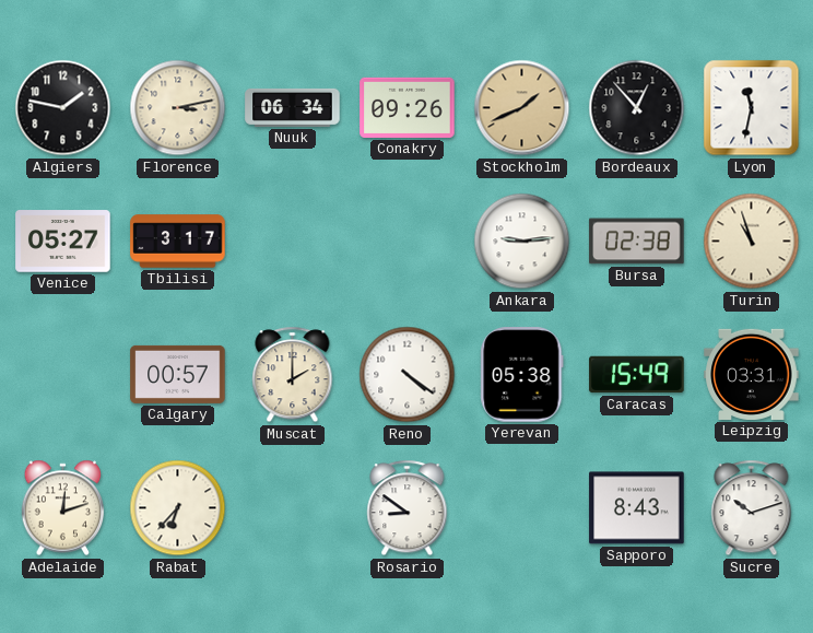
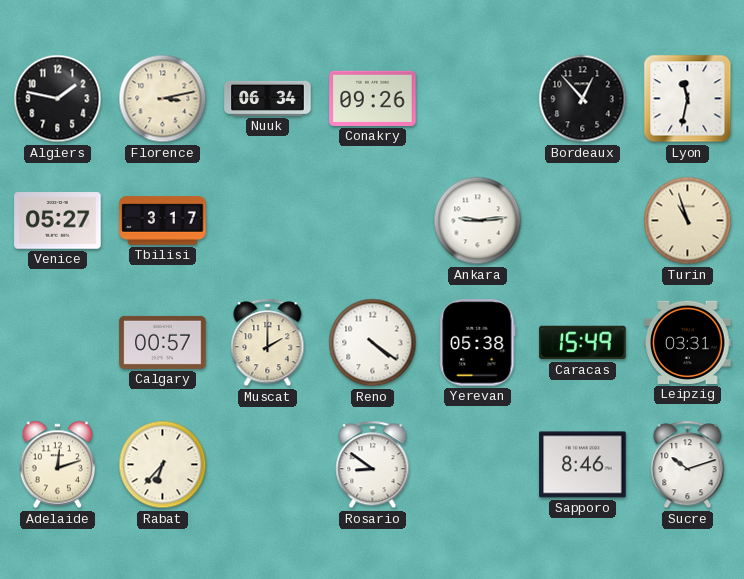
Stockholm: 1:41 -> none (522, 108)
Bursa: 02:38 -> none (637, 242)
Sapporo: 8:43 -> 8:46 (583, 465)
